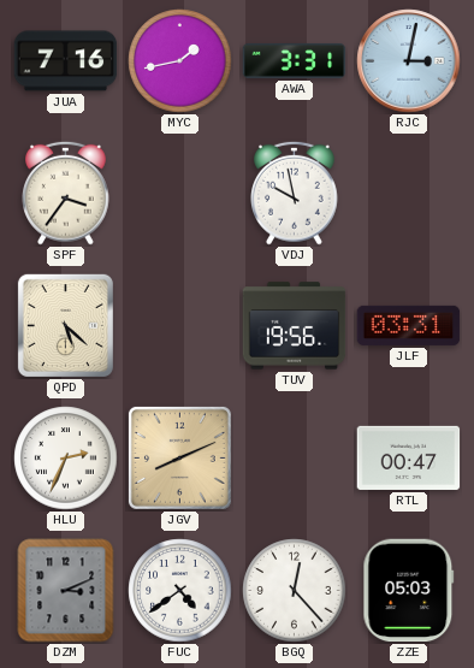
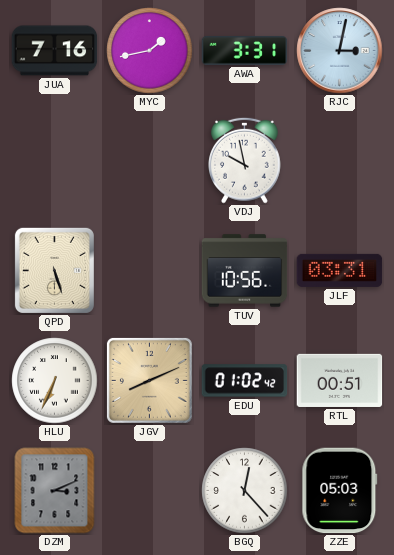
SPF: 3:36 -> none (66, 193)
QPD: 5:22 -> 5:27 (54, 270)
TUV: 19:56 -> 10:56 (245, 271)
HLU: 2:34 -> 6:34 (55, 381)
EDU: none -> 01:02 (245, 381)
RTL: 00:47 -> 00:51 (340, 380)
FUC: 4:39 -> none (180, 591)
